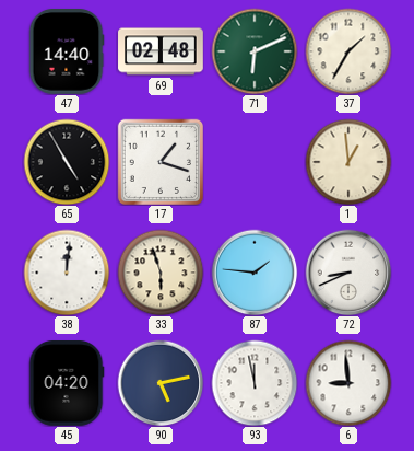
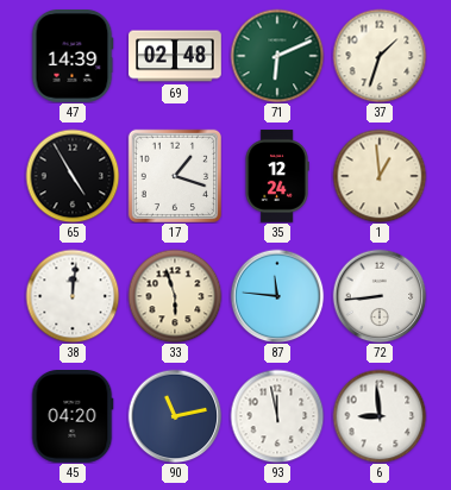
47: 14:40 -> 14:39 (73, 57)
37: 1:35 -> 1:33 (380, 56)
35: none -> 12:24 (277, 176)
87: 1:46 -> 11:46 (277, 296)
72: 8:41 -> 8:44 (380, 296)
90: 5:13 -> 11:13 (175, 416)
